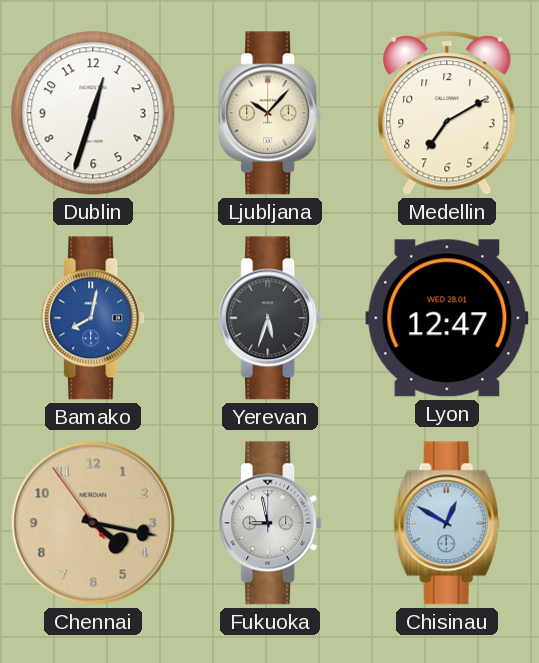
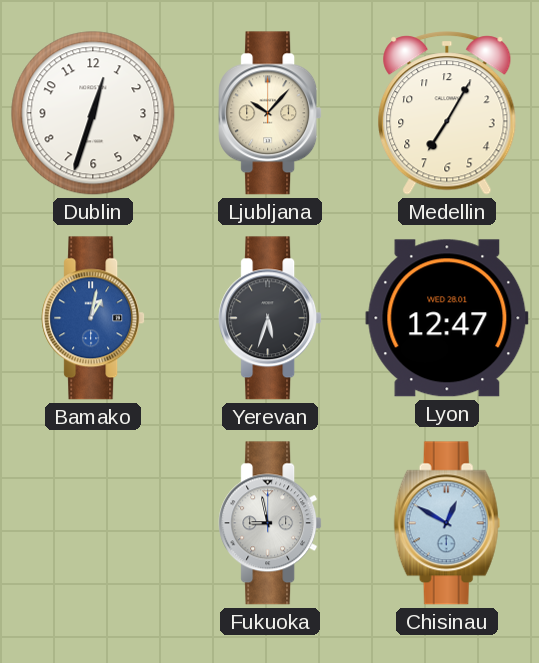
Medellin: 7:10 -> 7:05 (447, 113)
Bamako: 8:02 -> 1:02 (93, 318)
Chennai: 4:16 -> none (93, 523)
